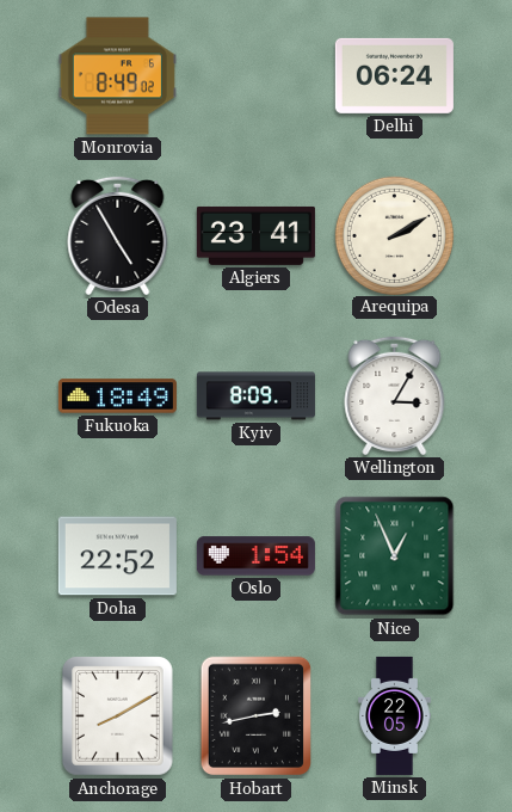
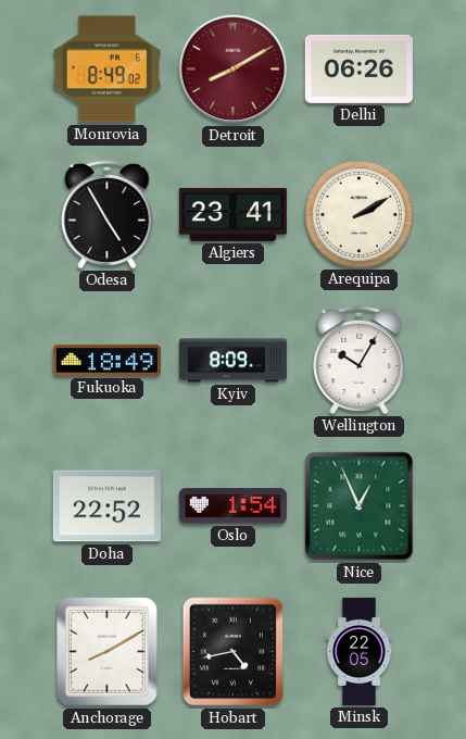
Detroit: none -> 8:10 (234, 70)
Delhi: 06:24 -> 06:26 (358, 68)
Wellington: 3:05 -> 10:05 (360, 360)
Hobart: 2:43 -> 4:43 (232, 652)
